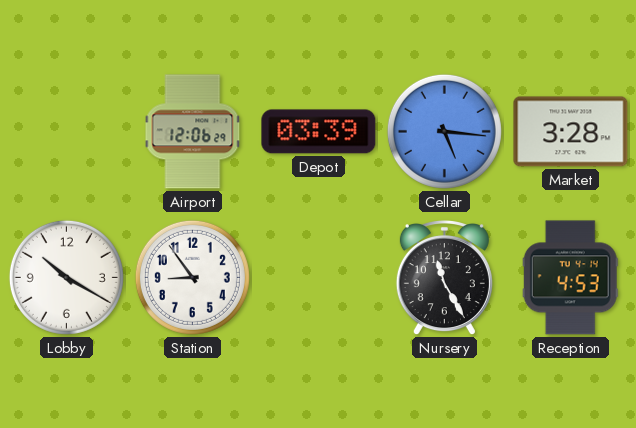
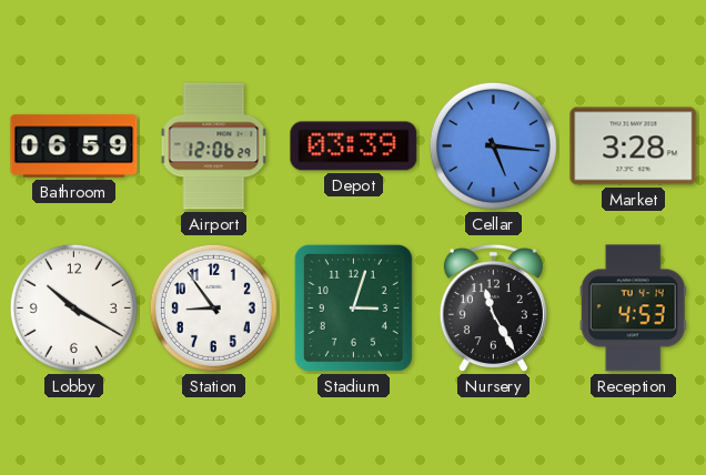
Bathroom: none -> 06:59 (74, 146)
Stadium: none -> 3:03 (353, 307)
